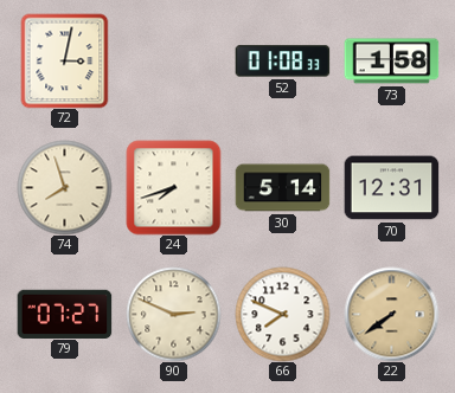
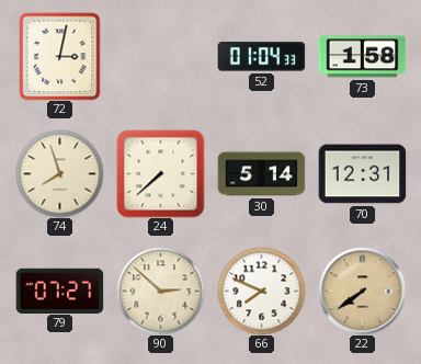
52: 01:08 -> 01:04 (261, 57)
24: 7:42 -> 7:38 (160, 173)
90: 2:49 -> 2:52 (160, 291)
